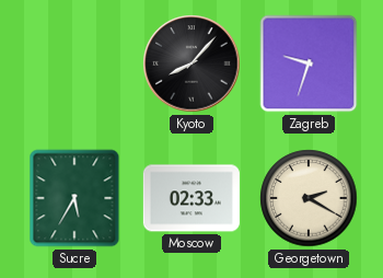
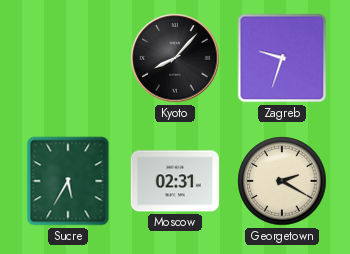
Moscow: 02:33 -> 02:31 (175, 181)
